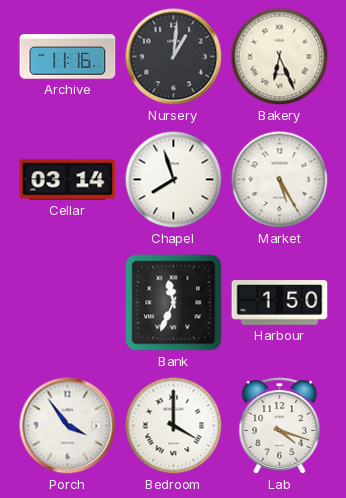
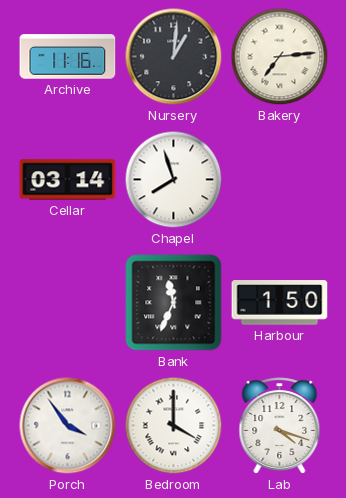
Bakery: 6:26 -> 7:14 (280, 57)
Market: 5:25 -> none (280, 180)
